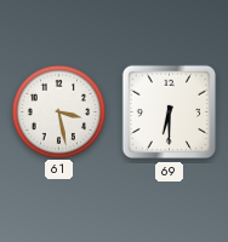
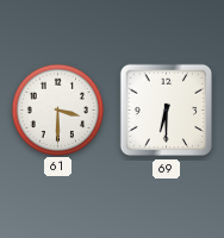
61: 3:28 -> 3:30 (57, 109)
